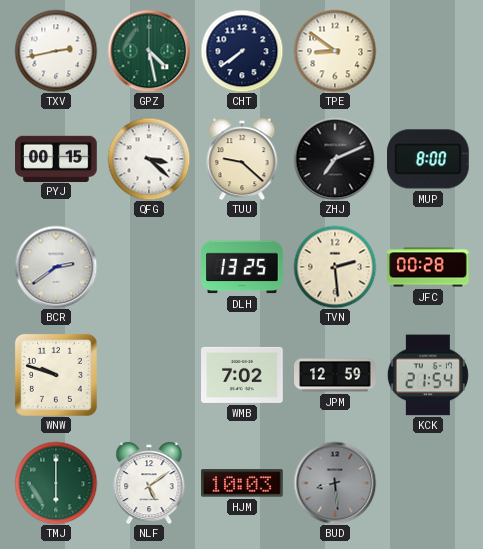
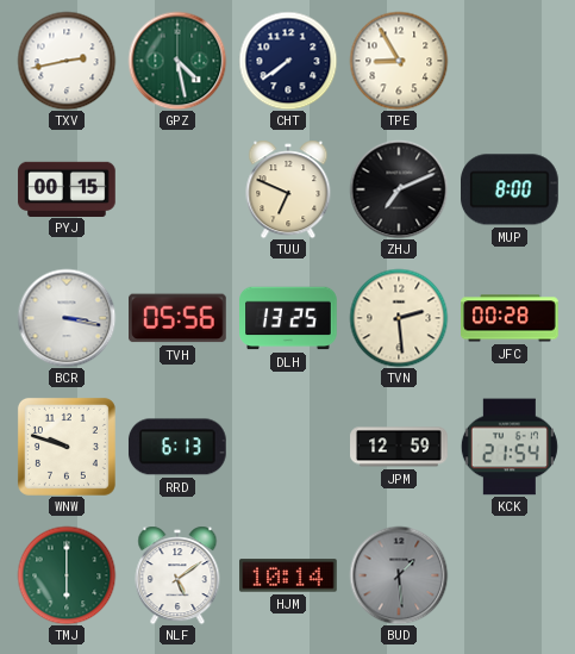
TPE: 8:51 -> 8:55 (399, 61)
QFG: 3:22 -> none (149, 159)
TUU: 9:22 -> 6:49 (288, 189)
BCR: 2:39 -> 3:17 (67, 318)
TVH: none -> 05:56 (179, 318)
RRD: none -> 6:13 (177, 447)
WMB: 7:02 -> none (242, 375)
HJM: 10:03 -> 10:14 (288, 575)
BUD: 8:29 -> 1:29 (399, 575)
